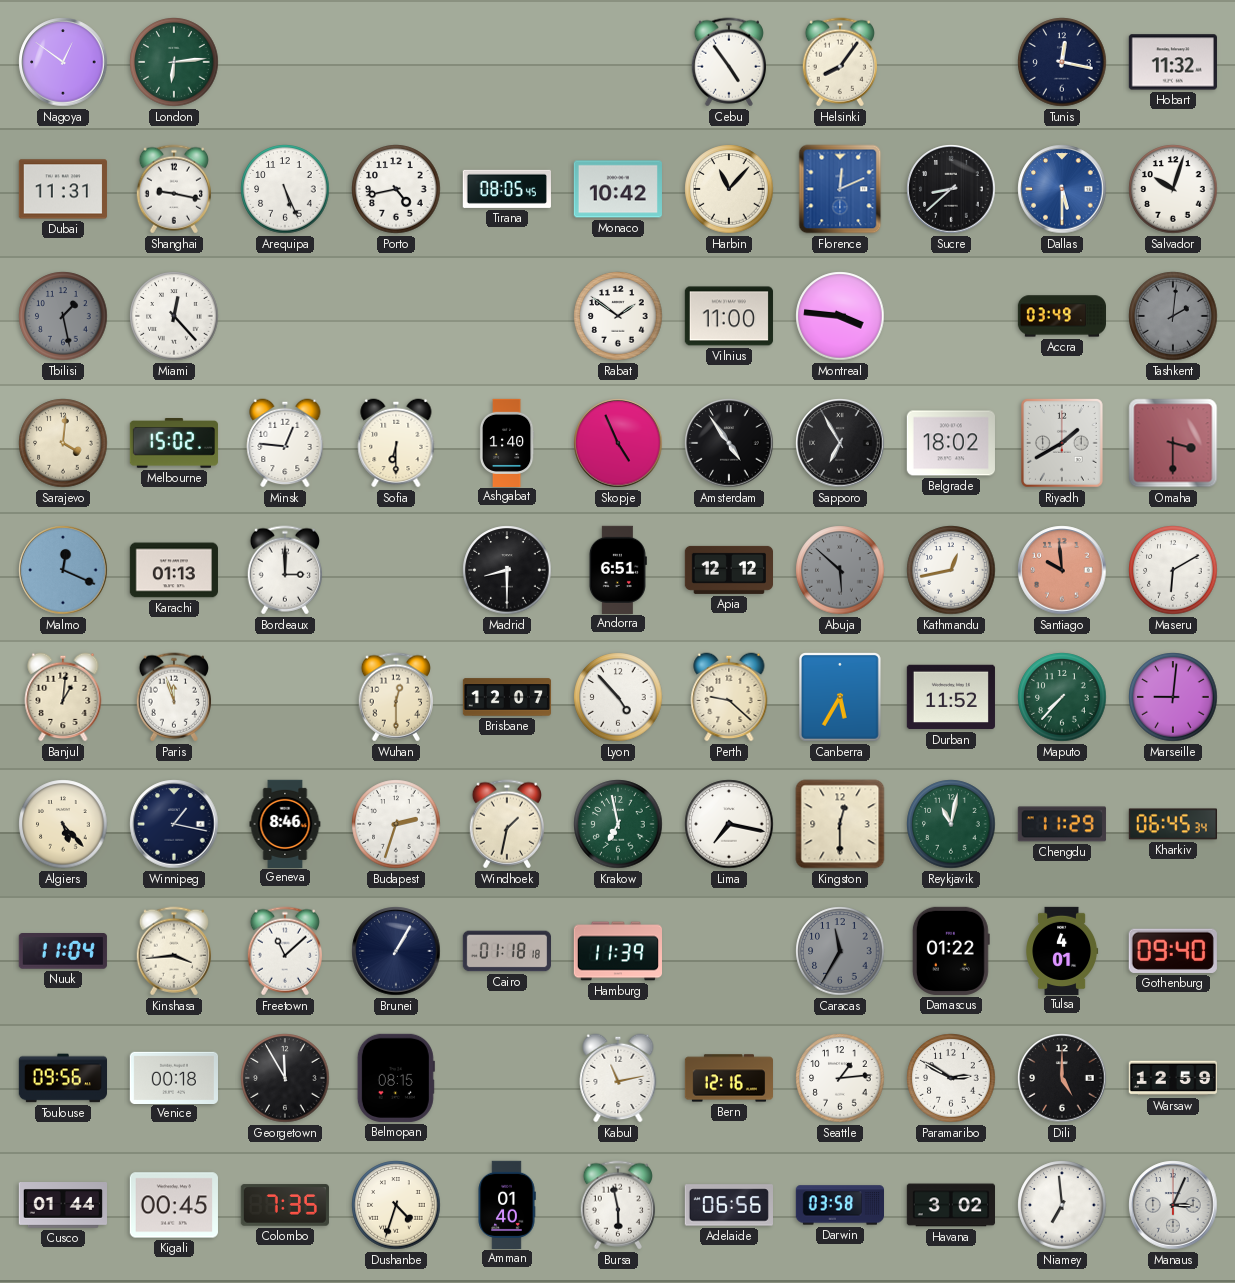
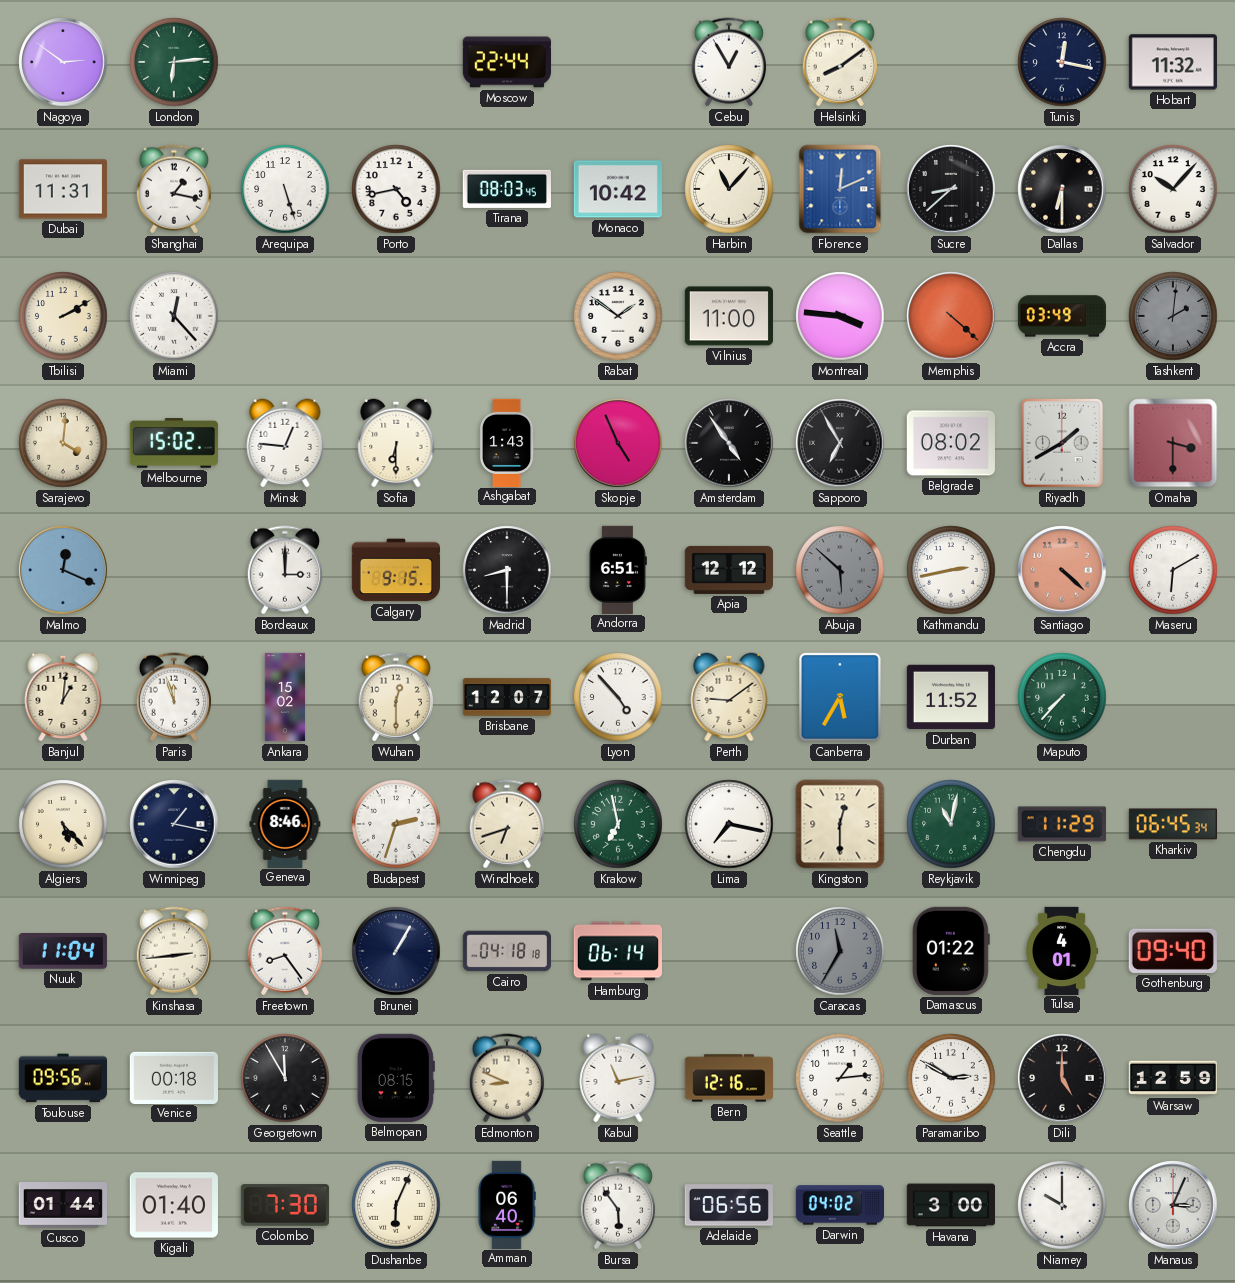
Nagoya: 12:51 -> 2:51 (63, 62)
Moscow: none -> 22:44 (506, 62)
Cebu: 4:54 -> 12:55 (728, 62)
Helsinki: 8:06 -> 8:09 (839, 62)
Shanghai: 9:17 -> 1:17 (173, 189)
Arequipa: 5:26 -> 5:27 (285, 189)
Tirana: 08:05 -> 08:03 (507, 189)
Dallas: 5:30 -> 6:30 (1062, 189)
Dallas dial: blue -> black (1062, 189)
Salvador: 10:03 -> 10:07 (1173, 189)
Tbilisi: 1:28 -> 2:10 (63, 316)
Tbilisi dial: grey -> cream (63, 316)
Memphis: none -> 4:22 (951, 316)
Ashgabat: 1:40 -> 1:43 (507, 442)
Belgrade: 18:02 -> 08:02 (951, 443)
Karachi: 01:13 -> none (173, 570)
Calgary: none -> 9:15 (395, 570)
Kathmandu: 12:43 -> 2:43 (951, 570)
Santiago: 9:59 -> 4:22 (1062, 570)
Ankara: none -> 15:02 (285, 697)
Perth: 9:22 -> 9:09 (729, 697)
Marseille: 9:01 -> none (1173, 697)
Windhoek: 1:32 -> 6:42 (506, 824)
Kinshasa: 3:44 -> 2:44 (173, 951)
Freetown: 11:08 -> 8:24 (284, 951)
Cairo: 01:18 -> 04:18 (506, 951)
Hamburg: 11:39 -> 06:14 (617, 951)
Edmonton: none -> 8:49 (506, 1078)
Kigali: 00:45 -> 01:40 (174, 1205)
Colombo: 7:35 -> 7:30 (285, 1205)
Dushanbe: 4:33 -> 6:04 (396, 1205)
Amman: 01:40 -> 06:40 (507, 1204)
Bursa: 5:58 -> 5:54 (617, 1205)
Darwin: 03:58 -> 04:02 (839, 1205)
Havana: 3:02 -> 3:00 (950, 1205)
Niamey: 6:59 -> 10:00 (1062, 1205)
